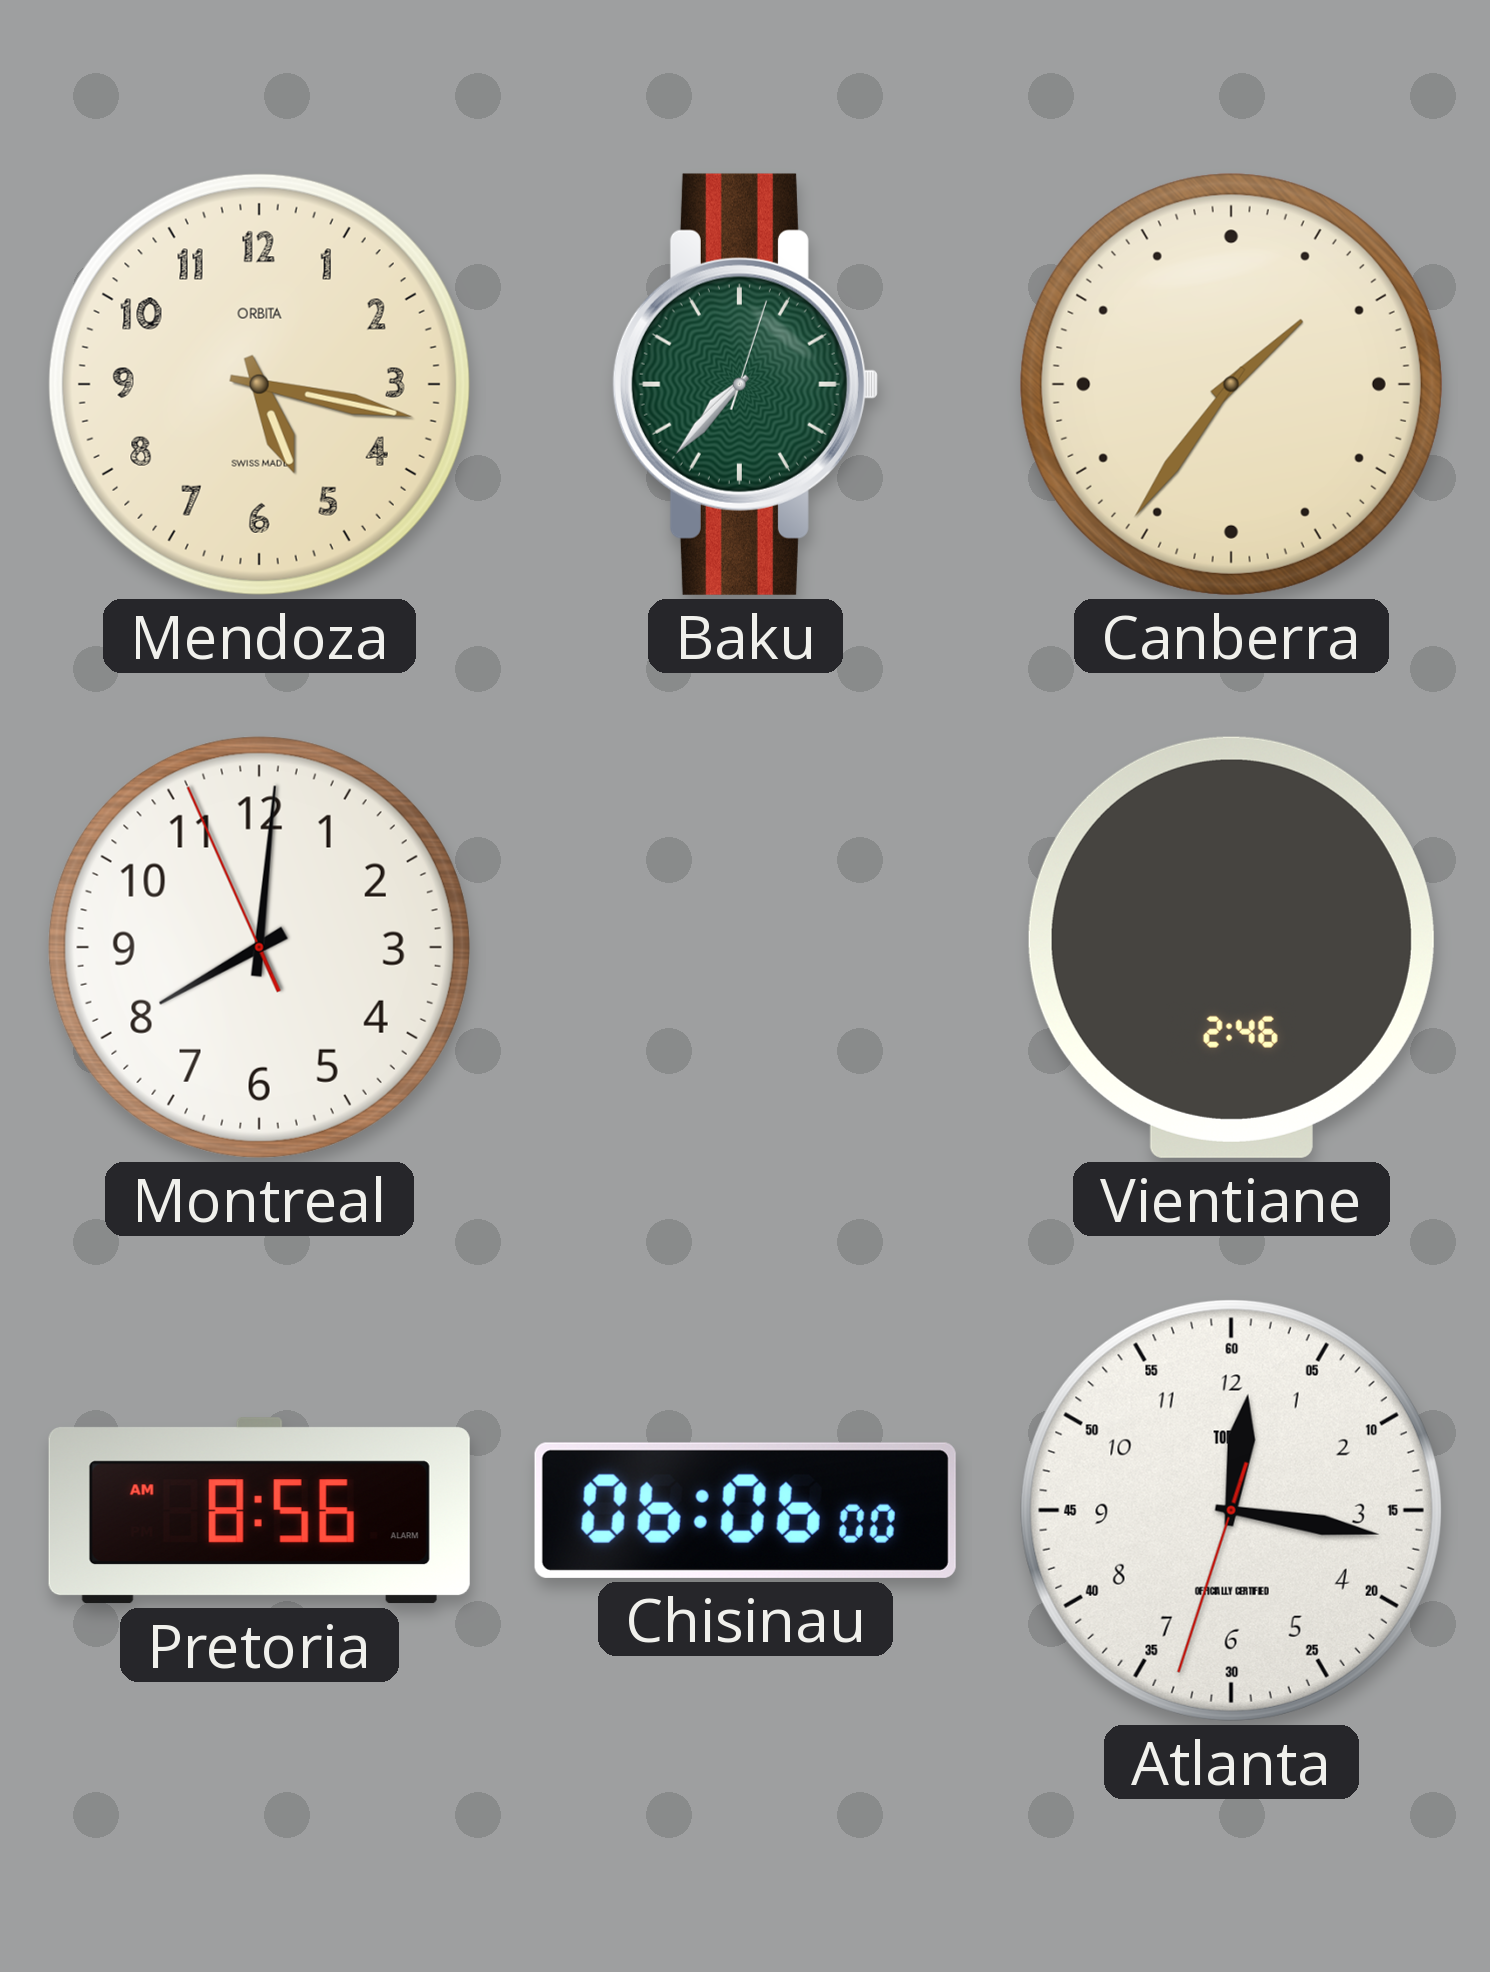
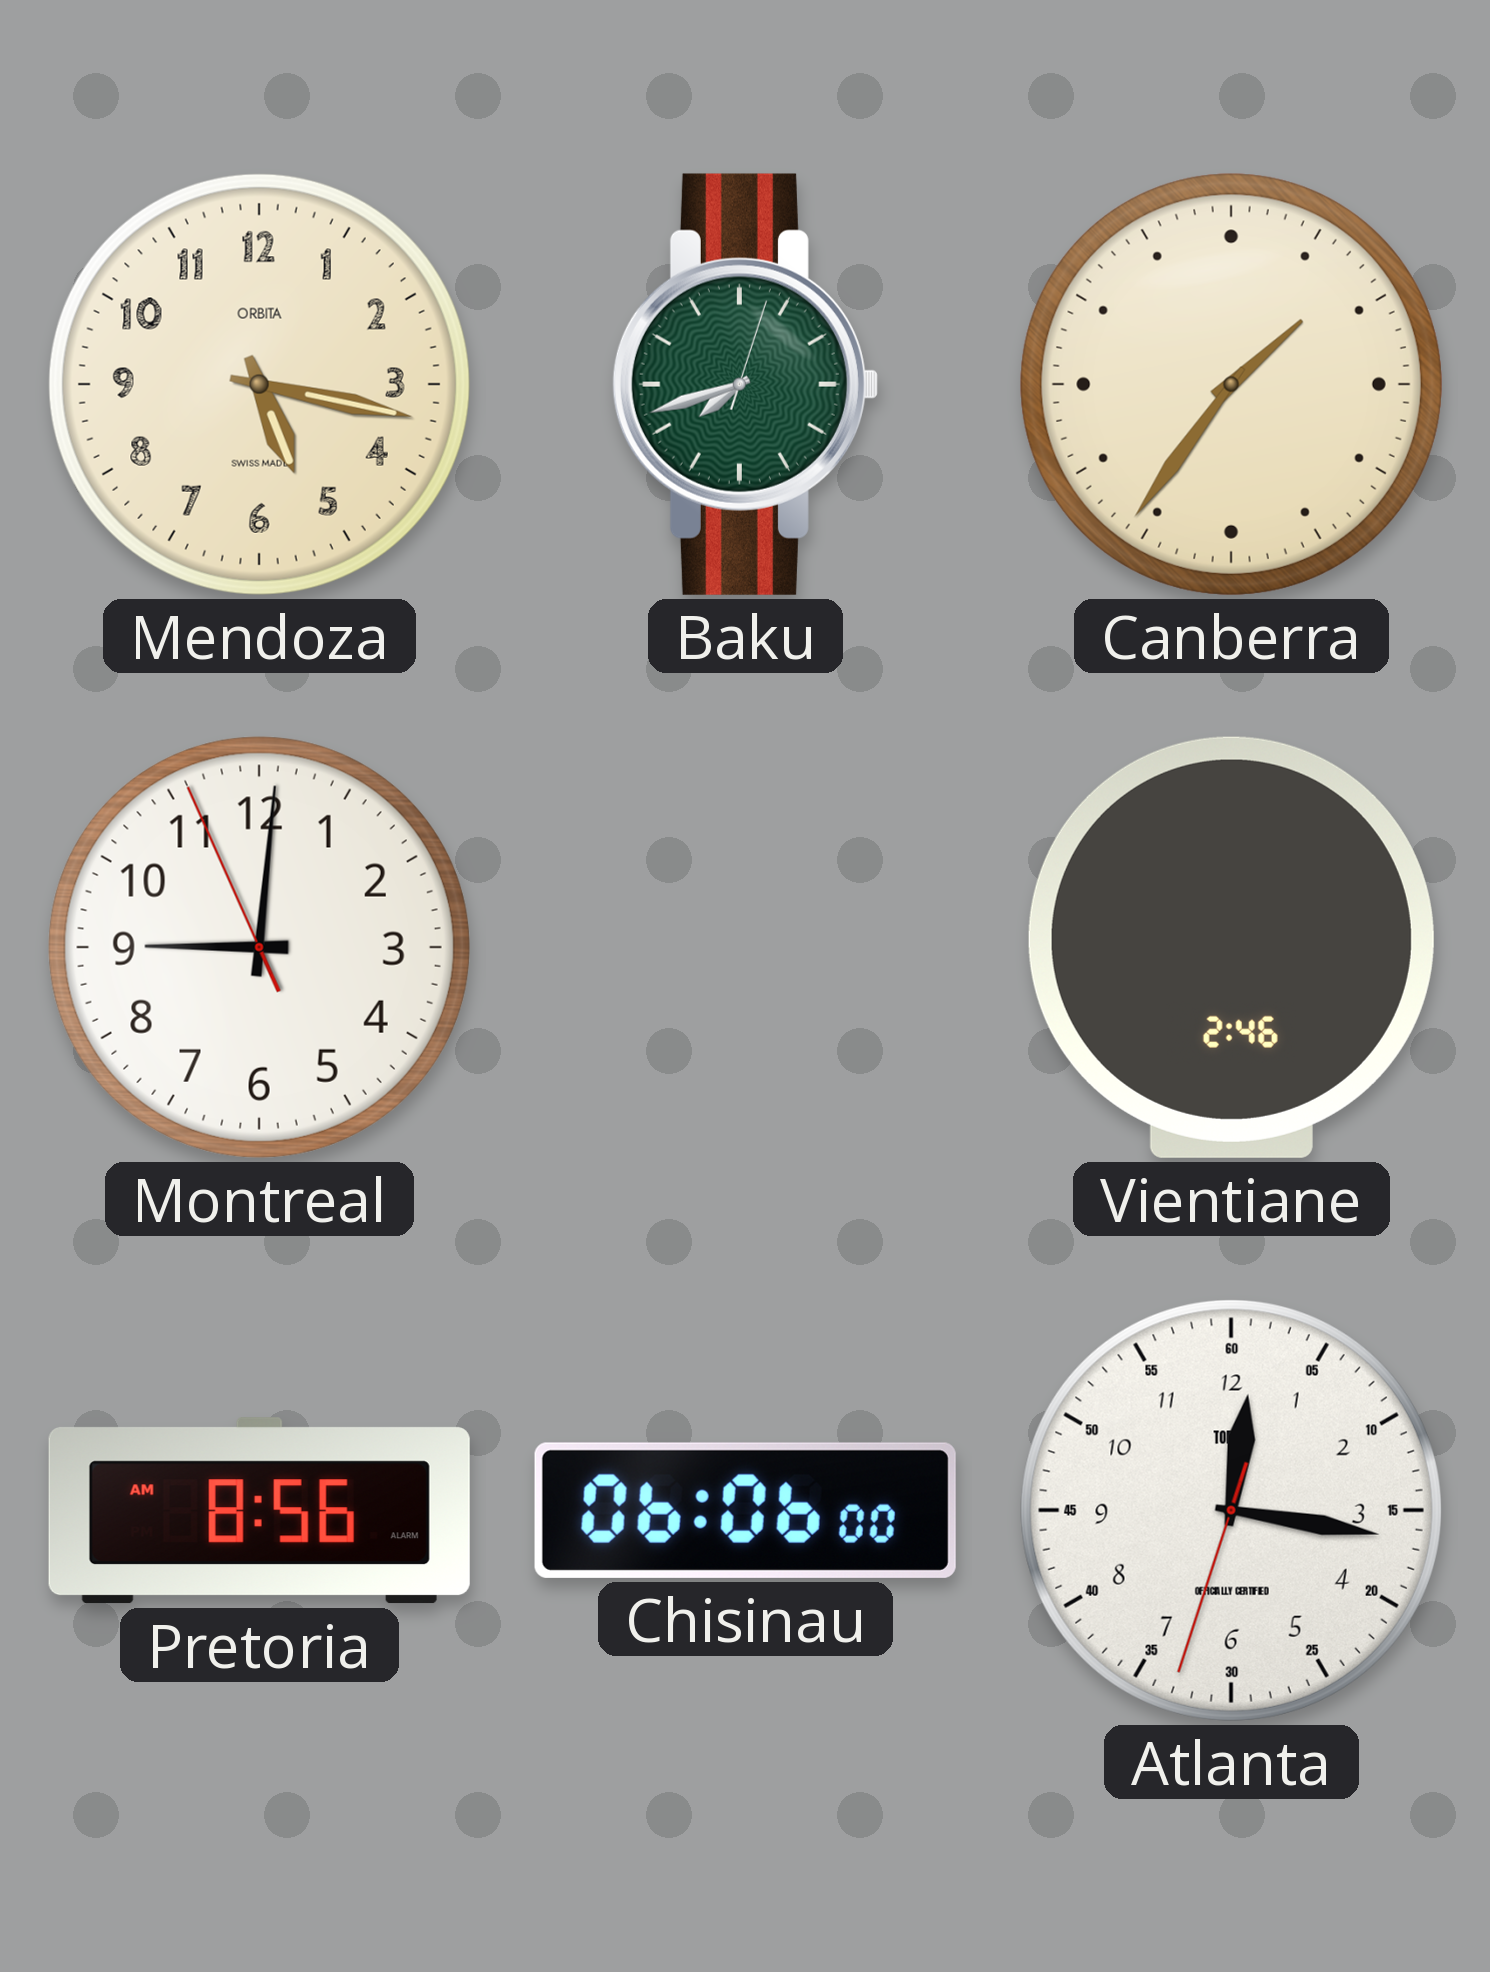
Baku: 7:37 -> 7:42 (745, 384)
Montreal: 8:00 -> 9:00 (259, 947)
